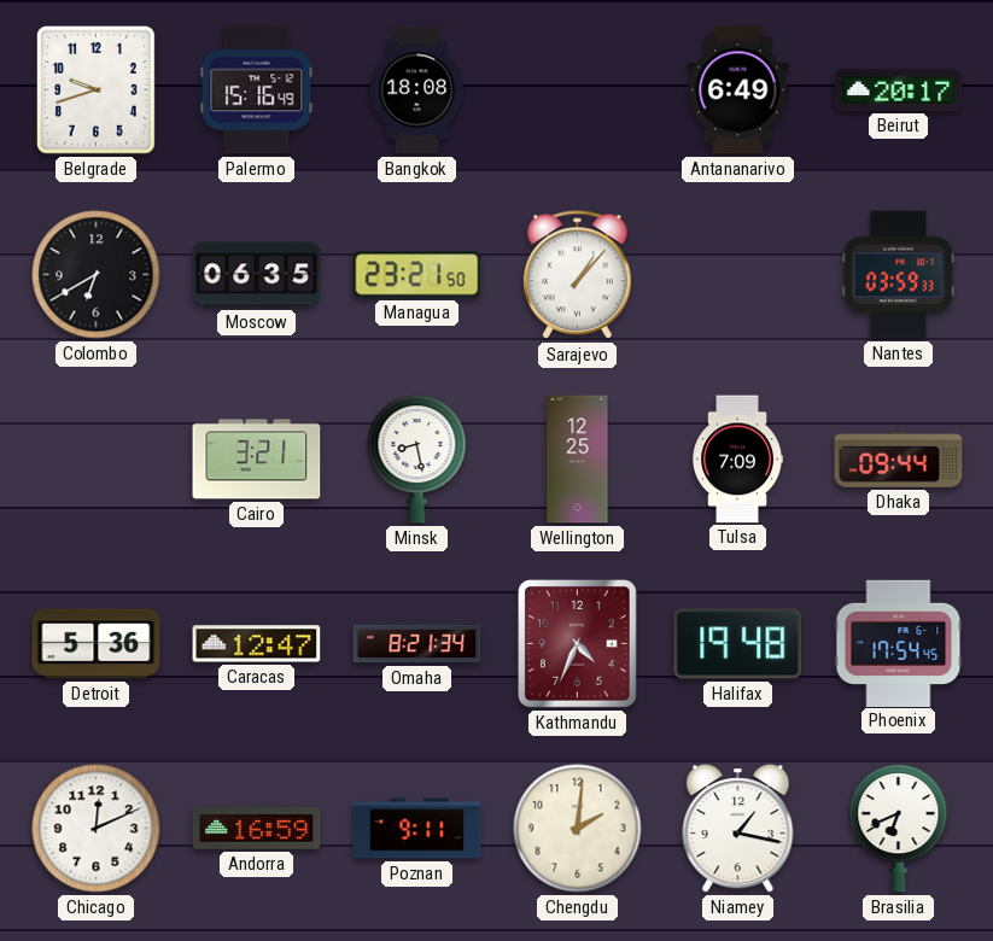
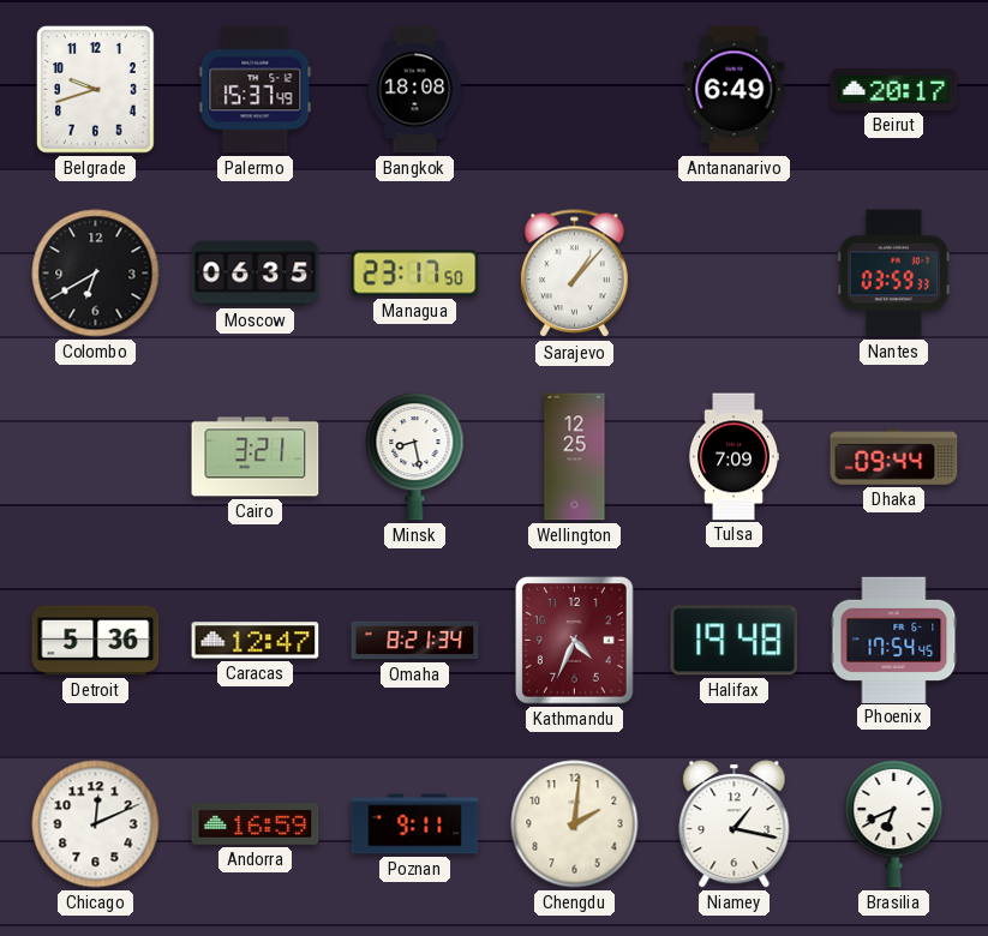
Palermo: 15:16 -> 15:37 (256, 90)
Managua: 23:21 -> 23:17 (415, 274)
